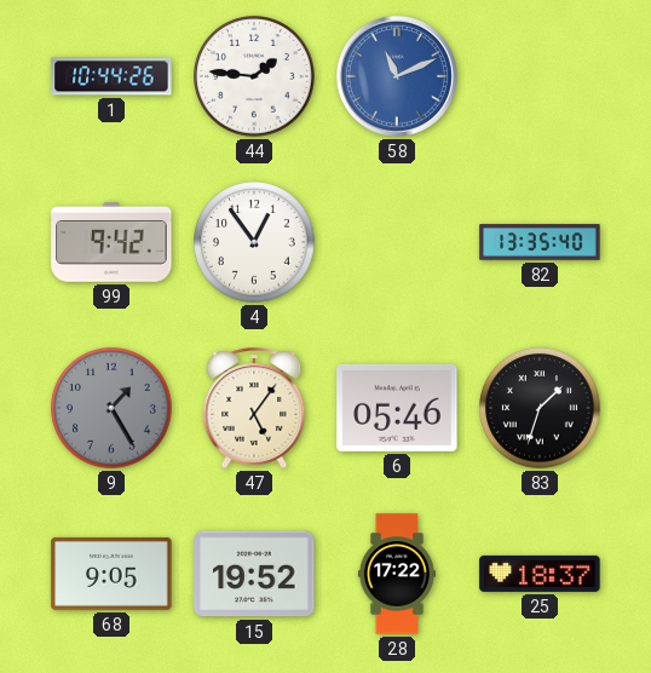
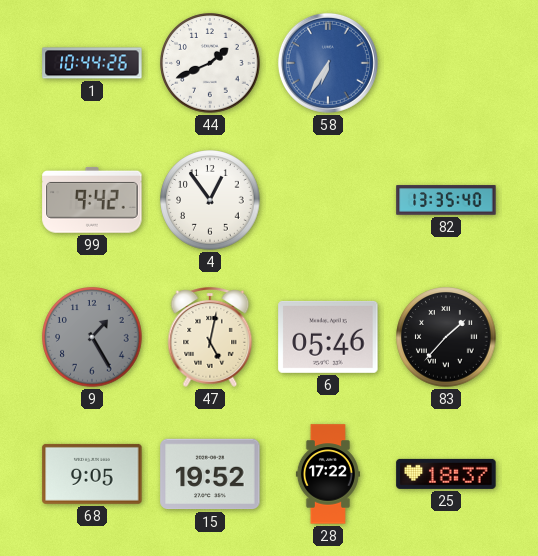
44: 1:46 -> 1:41 (210, 63)
58: 11:11 -> 6:35 (328, 63)
47: 5:06 -> 5:02 (210, 338)
83: 1:33 -> 1:37 (446, 337)
